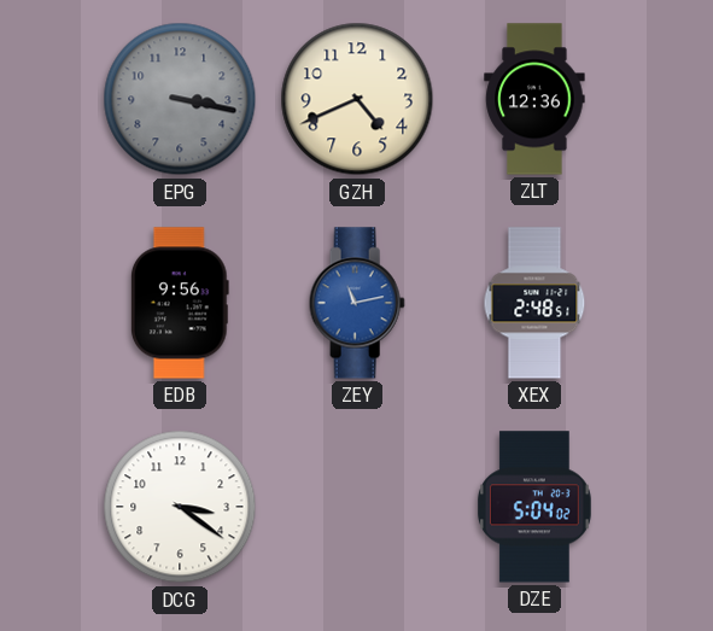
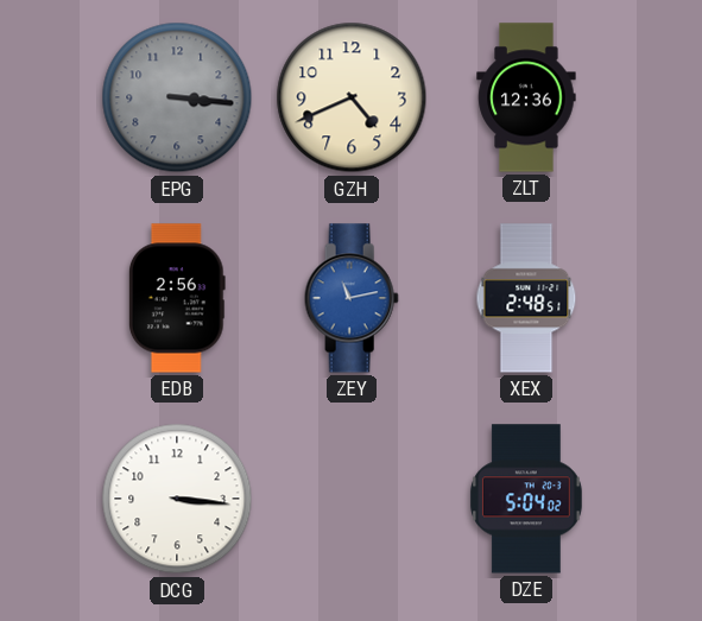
EPG: 3:17 -> 3:16 (177, 97)
EDB: 9:56 -> 2:56 (177, 298)
DCG: 3:21 -> 3:16 (177, 499)
